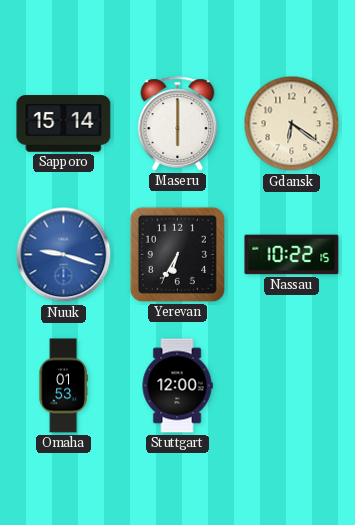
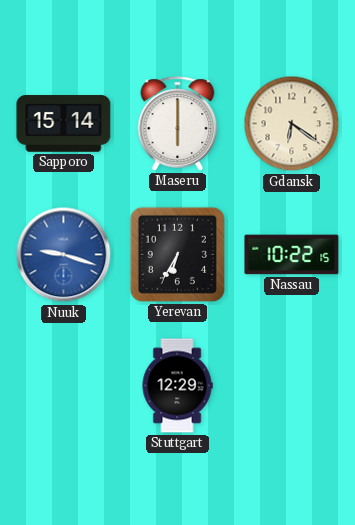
Omaha: 01:53 -> none (63, 386)
Stuttgart: 12:00 -> 12:29 (177, 386)
